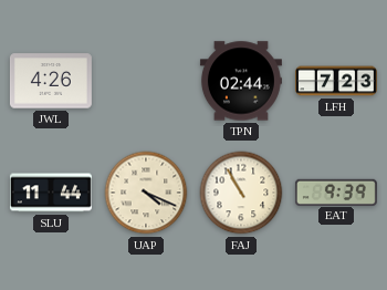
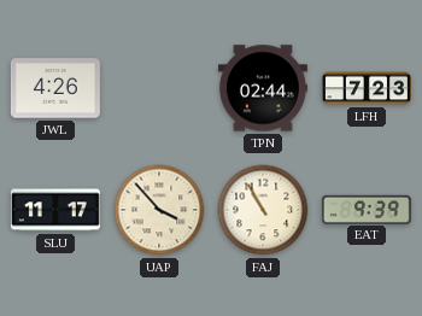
SLU: 11:44 -> 11:17 (55, 210)
UAP: 4:19 -> 3:53 (159, 210)
